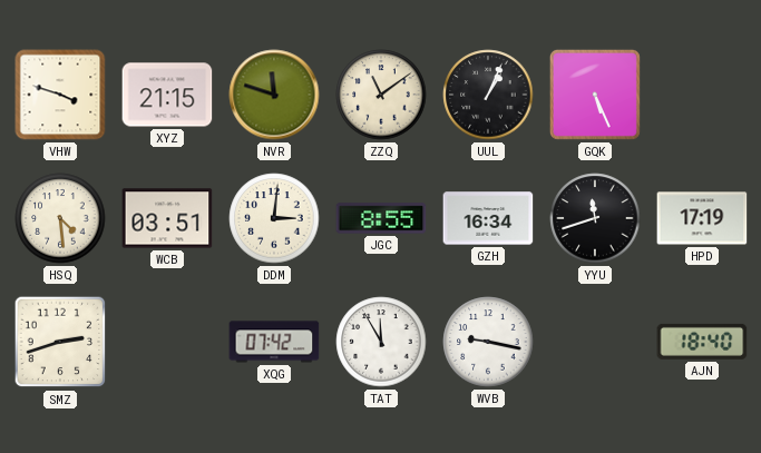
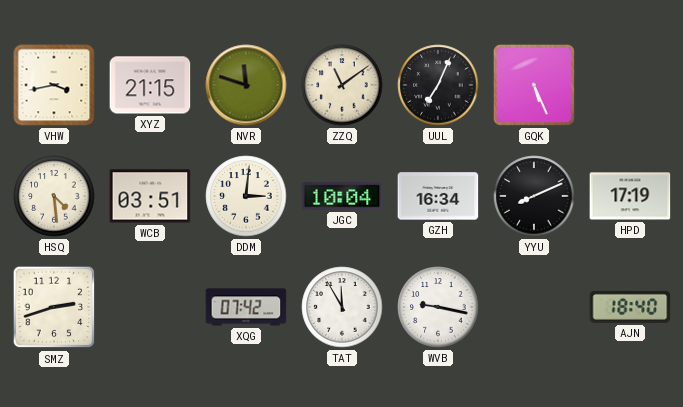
VHW: 3:48 -> 3:43 (54, 85)
UUL: 1:04 -> 7:04 (438, 85)
JGC: 8:55 -> 10:04 (342, 196)
YYU: 11:42 -> 8:11 (534, 196)
